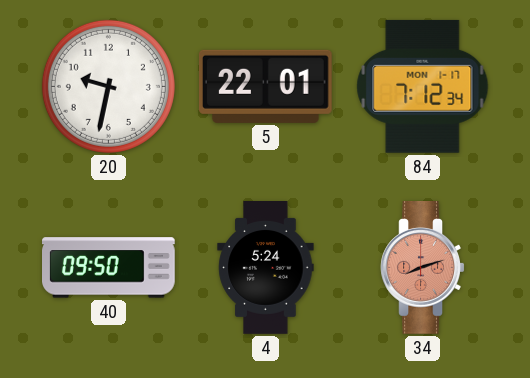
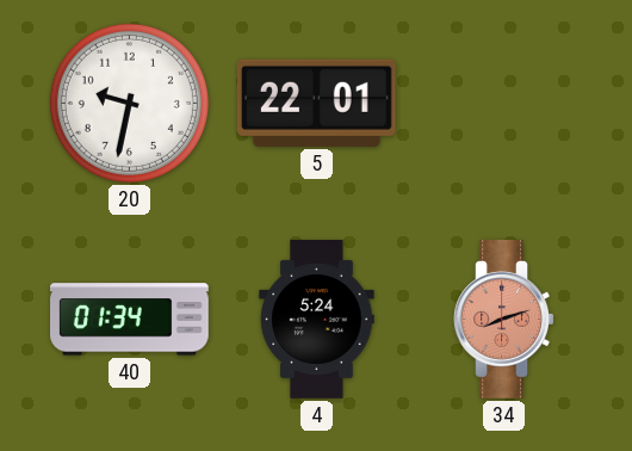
84: 7:12 -> none (423, 86)
40: 09:50 -> 01:34 (130, 320)
